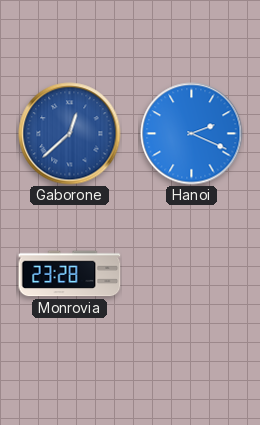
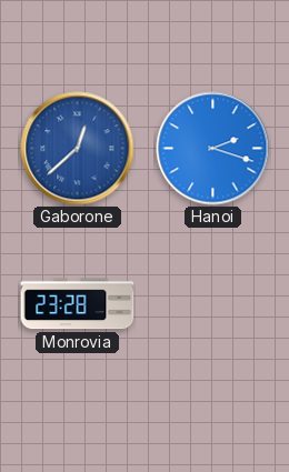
Hanoi: 2:19 -> 2:18 (213, 149)
